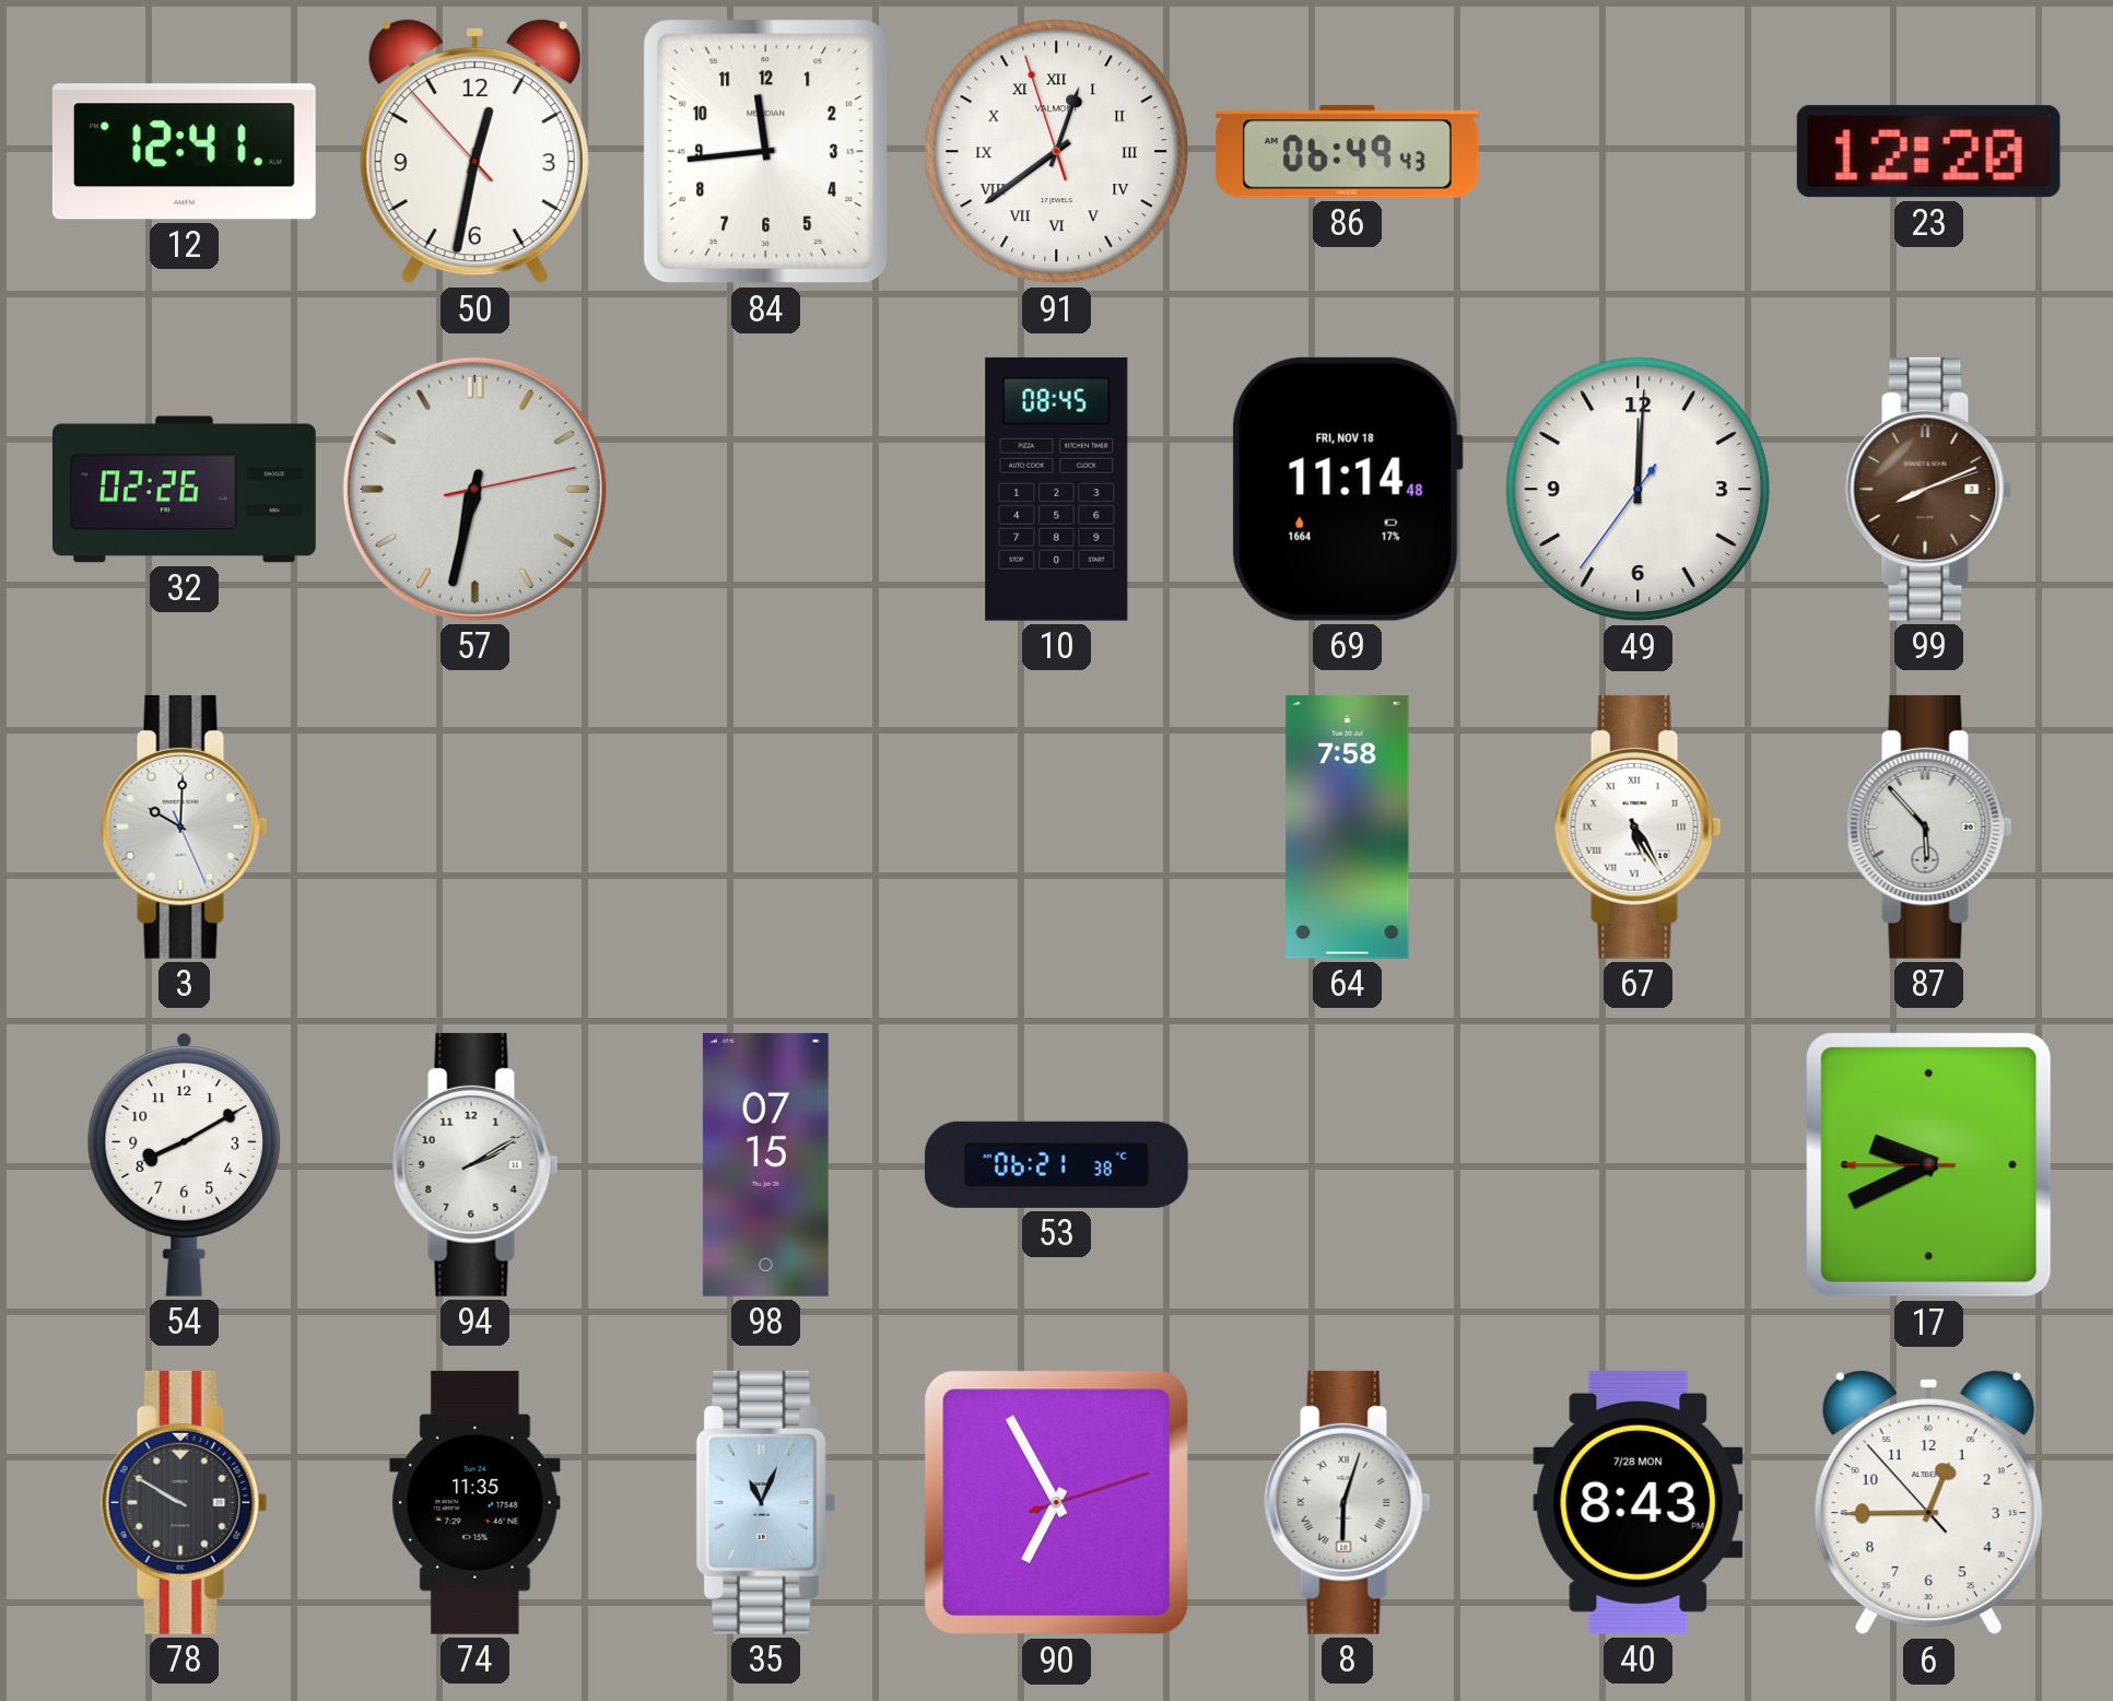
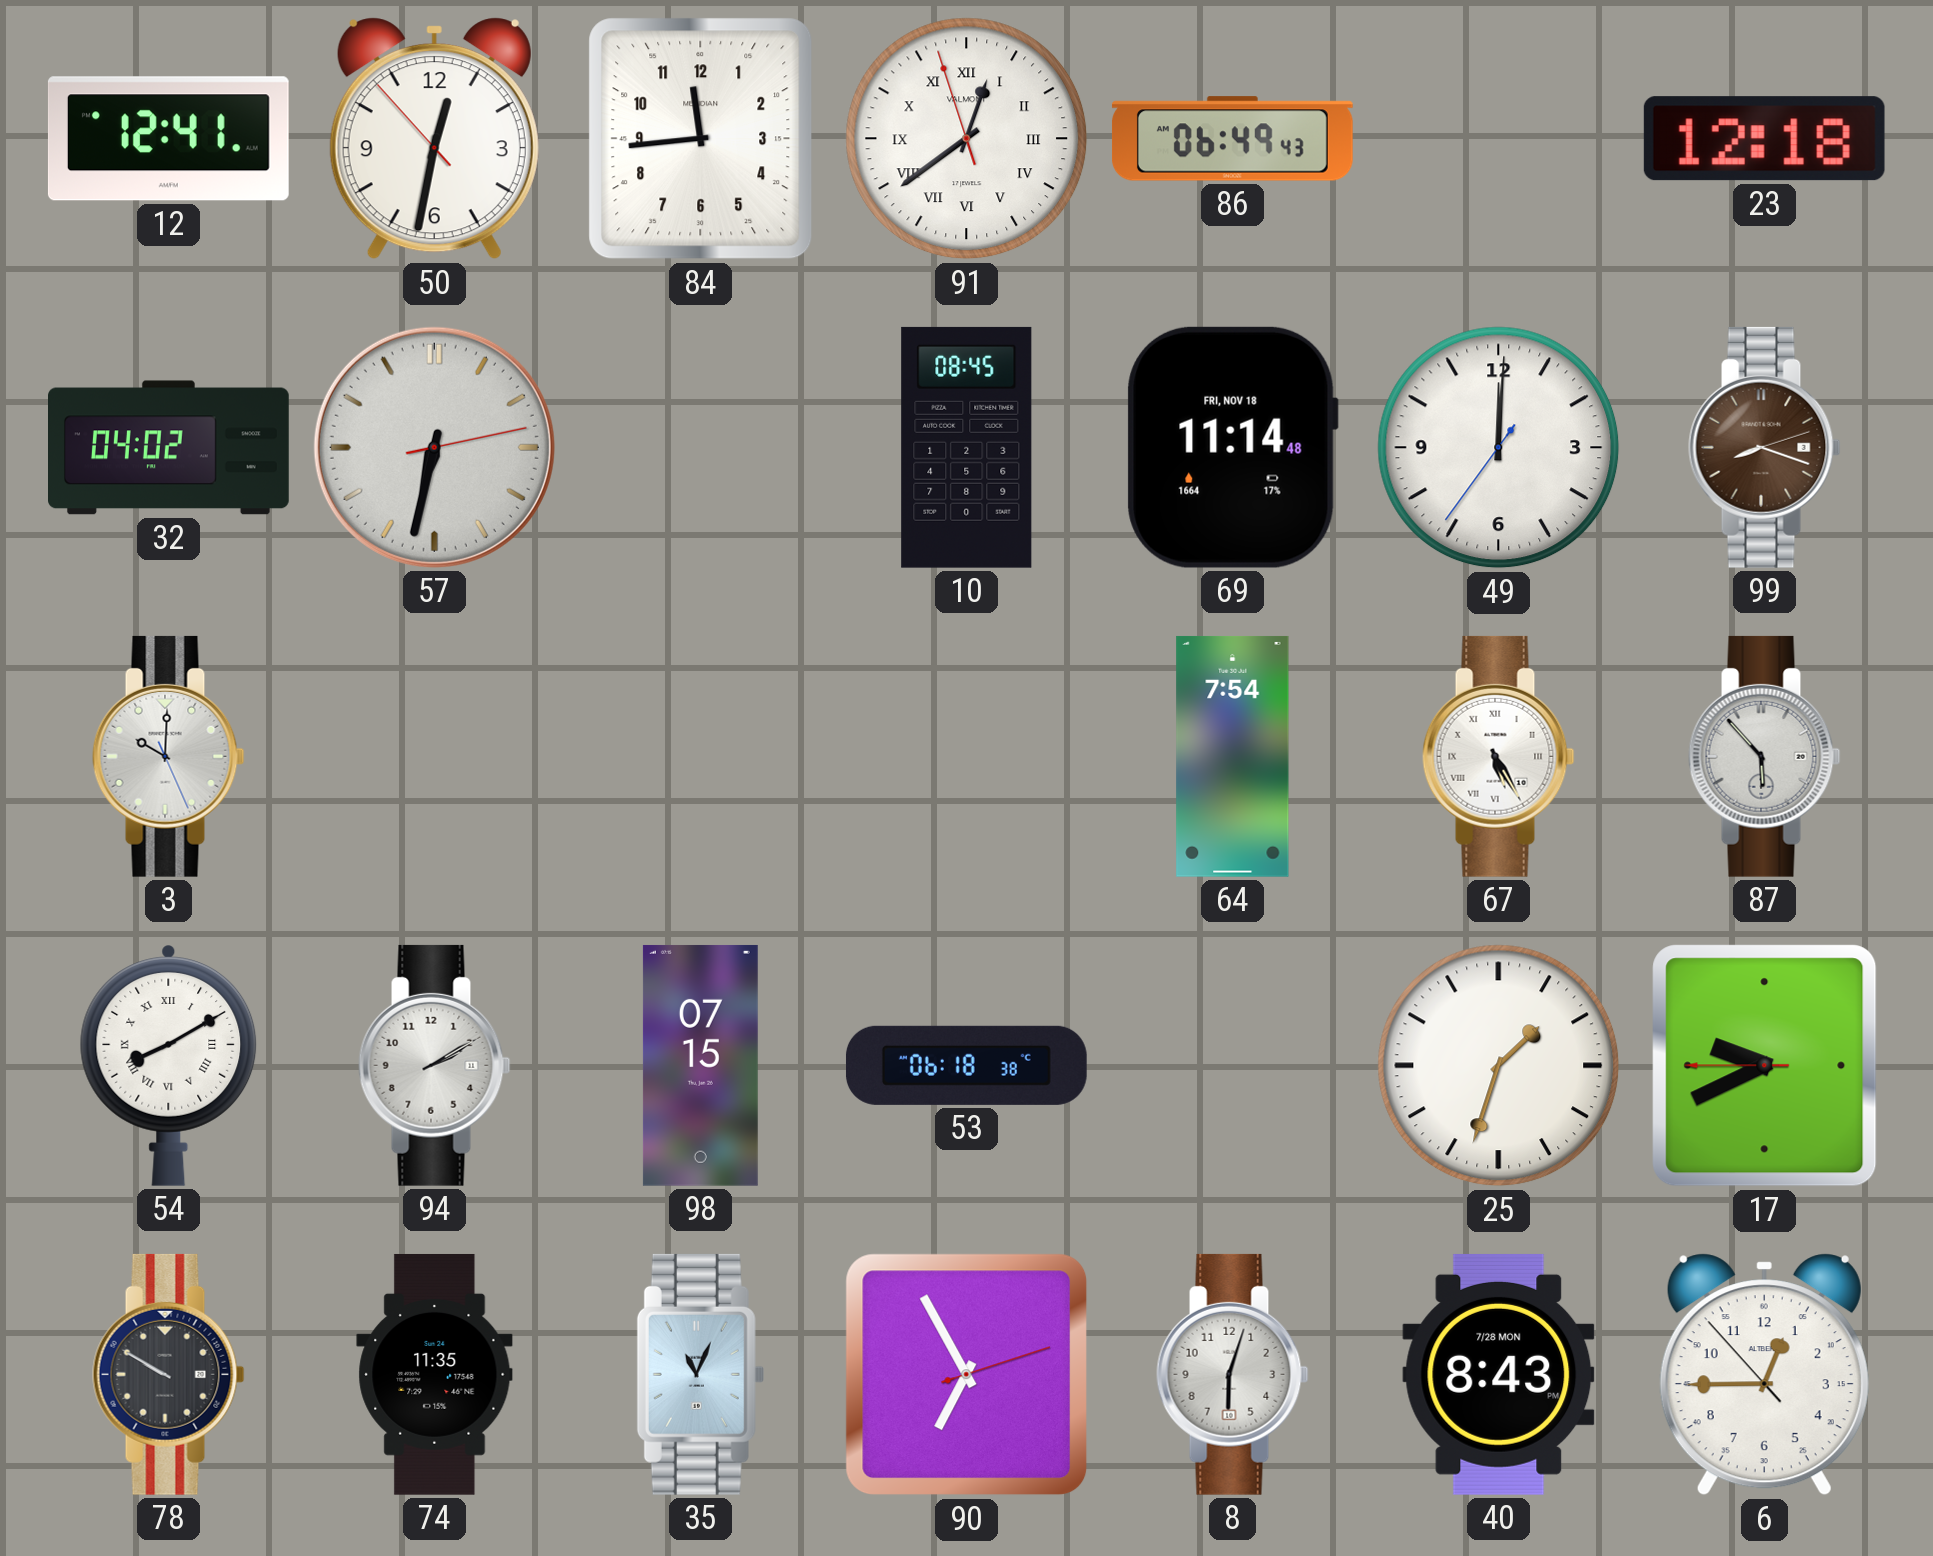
23: 12:20 -> 12:18 (1764, 139)
32: 02:26 -> 04:02 (169, 448)
99: 8:11 -> 8:18 (1765, 447)
64: 7:58 -> 7:54 (1233, 756)
54 numerals: Arabic -> Roman (169, 1065)
53: 06:21 -> 06:18 (966, 1065)
25: none -> 1:33 (1499, 1066)
8 numerals: Roman -> Arabic (1233, 1374)
